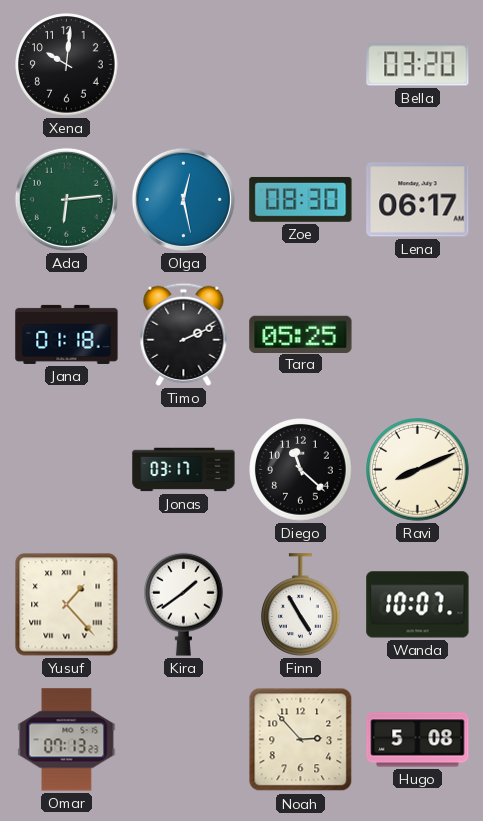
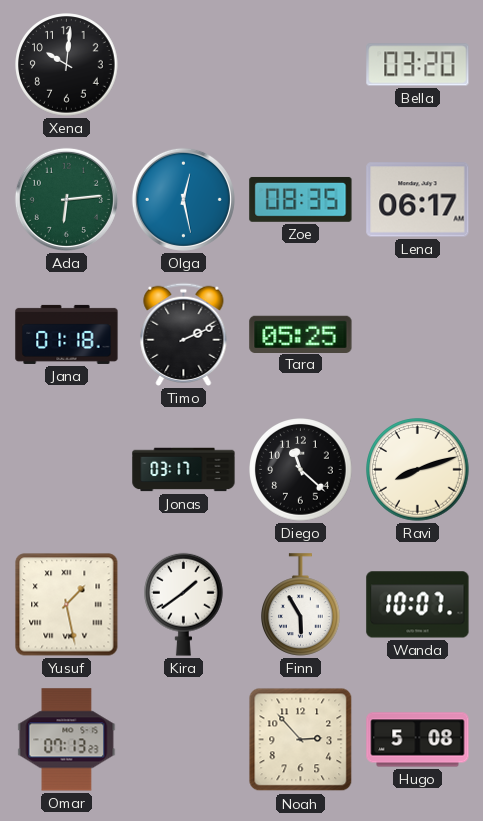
Zoe: 08:30 -> 08:35 (301, 199)
Ravi: 8:11 -> 8:12 (418, 470)
Yusuf: 1:23 -> 1:28 (67, 605)
Finn: 4:55 -> 5:55 (301, 605)
